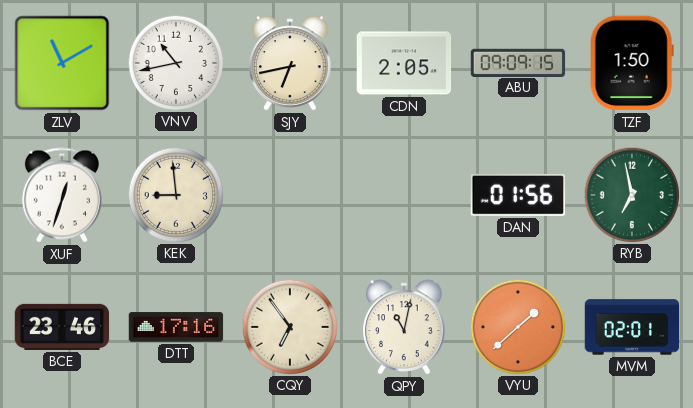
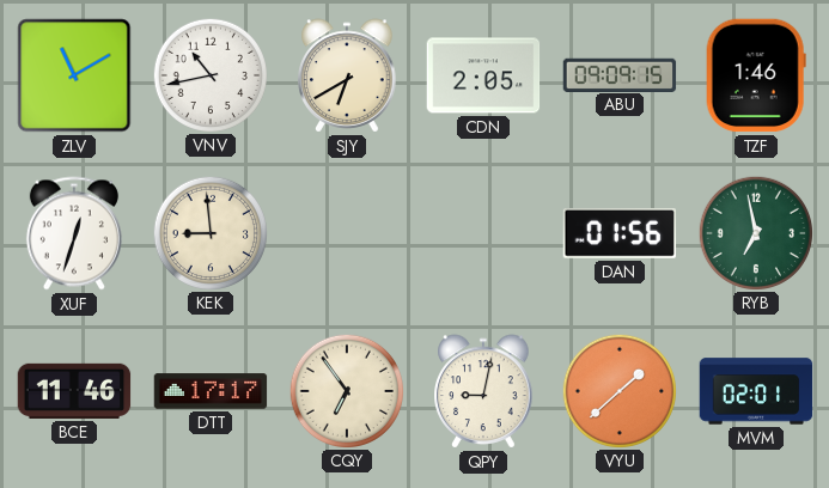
SJY: 6:43 -> 6:40 (347, 75)
TZF: 1:50 -> 1:46 (756, 75)
BCE: 23:46 -> 11:46 (74, 391)
DTT: 17:16 -> 17:17 (211, 391)
QPY: 11:02 -> 9:02 (483, 391)
